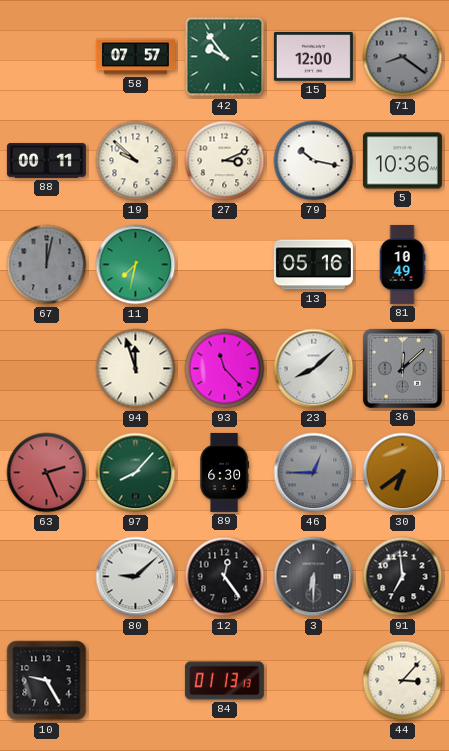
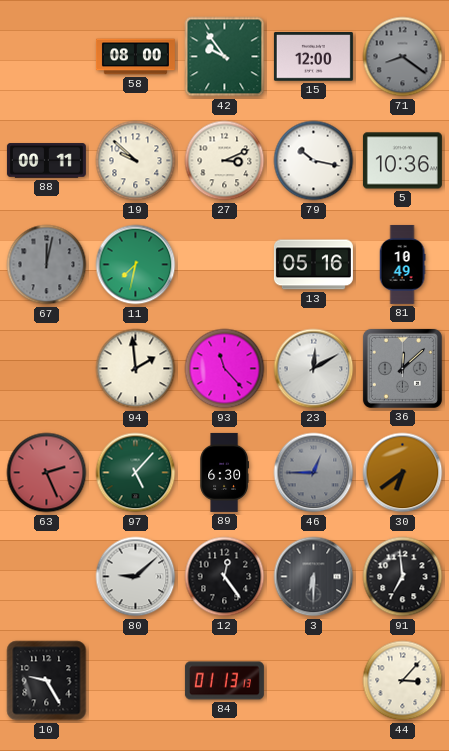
58: 07:57 -> 08:00 (135, 57)
94: 11:57 -> 1:59 (136, 369)
23: 8:08 -> 12:10 (314, 369)
97: 8:07 -> 5:07 (136, 473)
